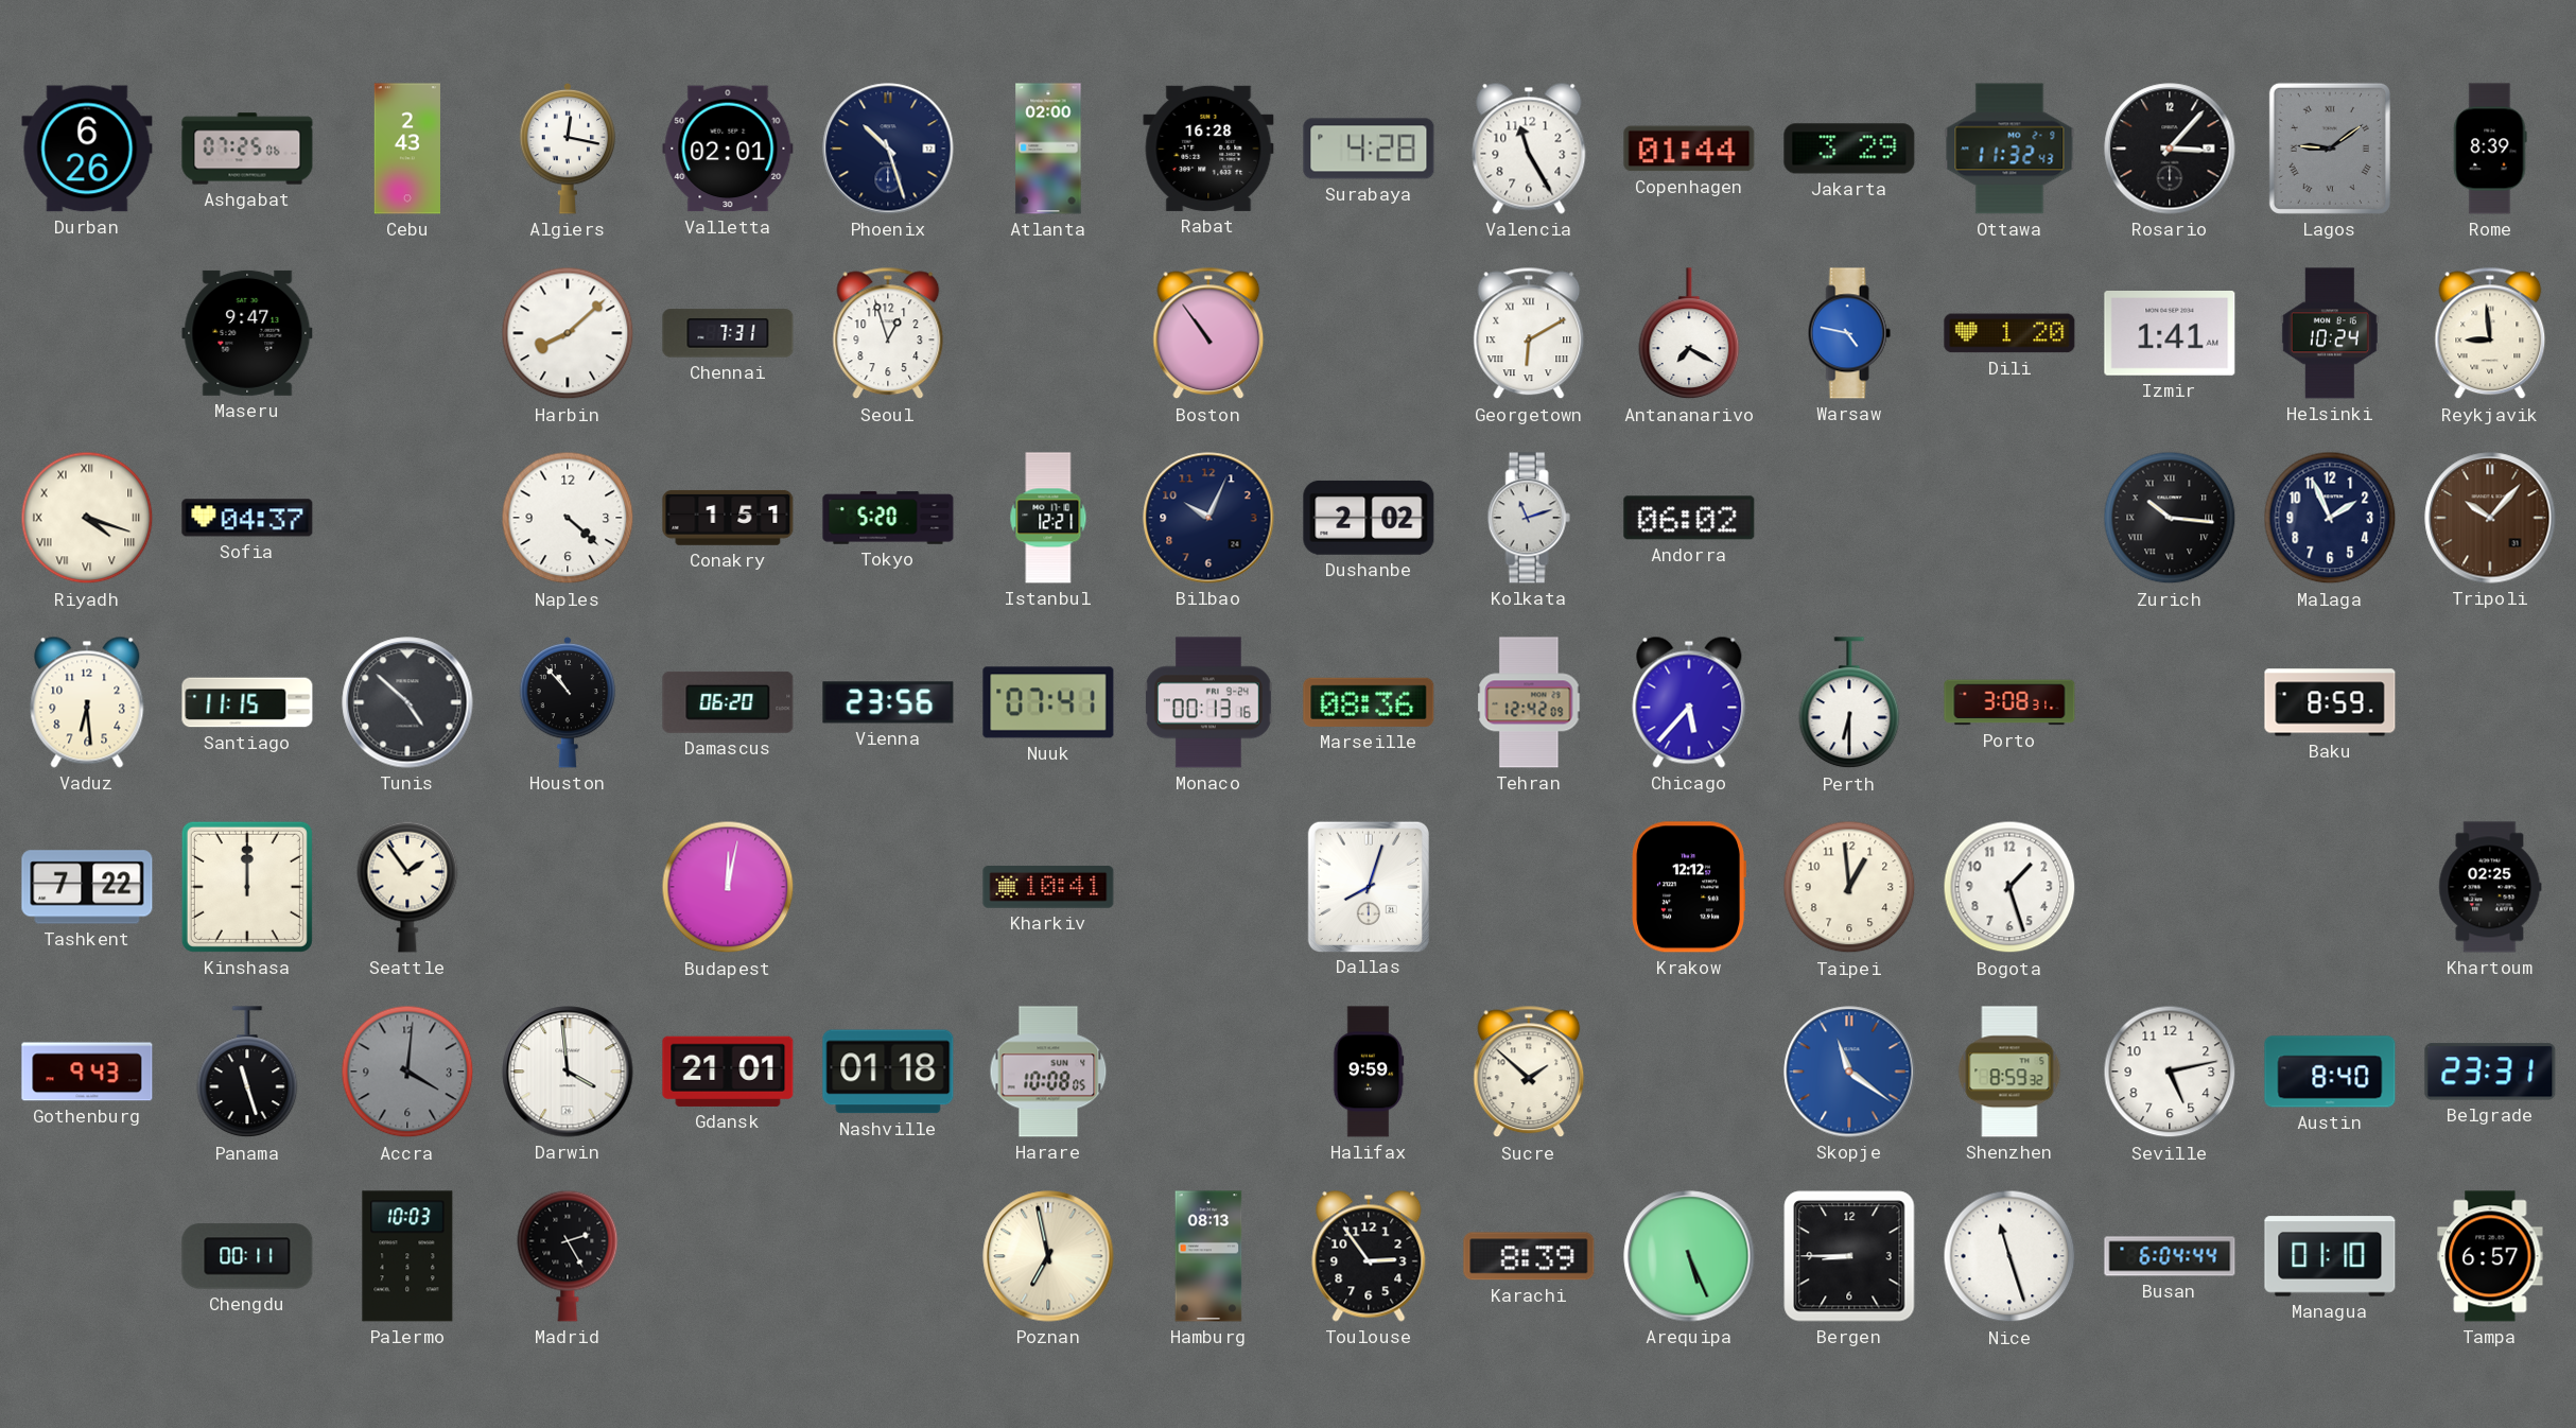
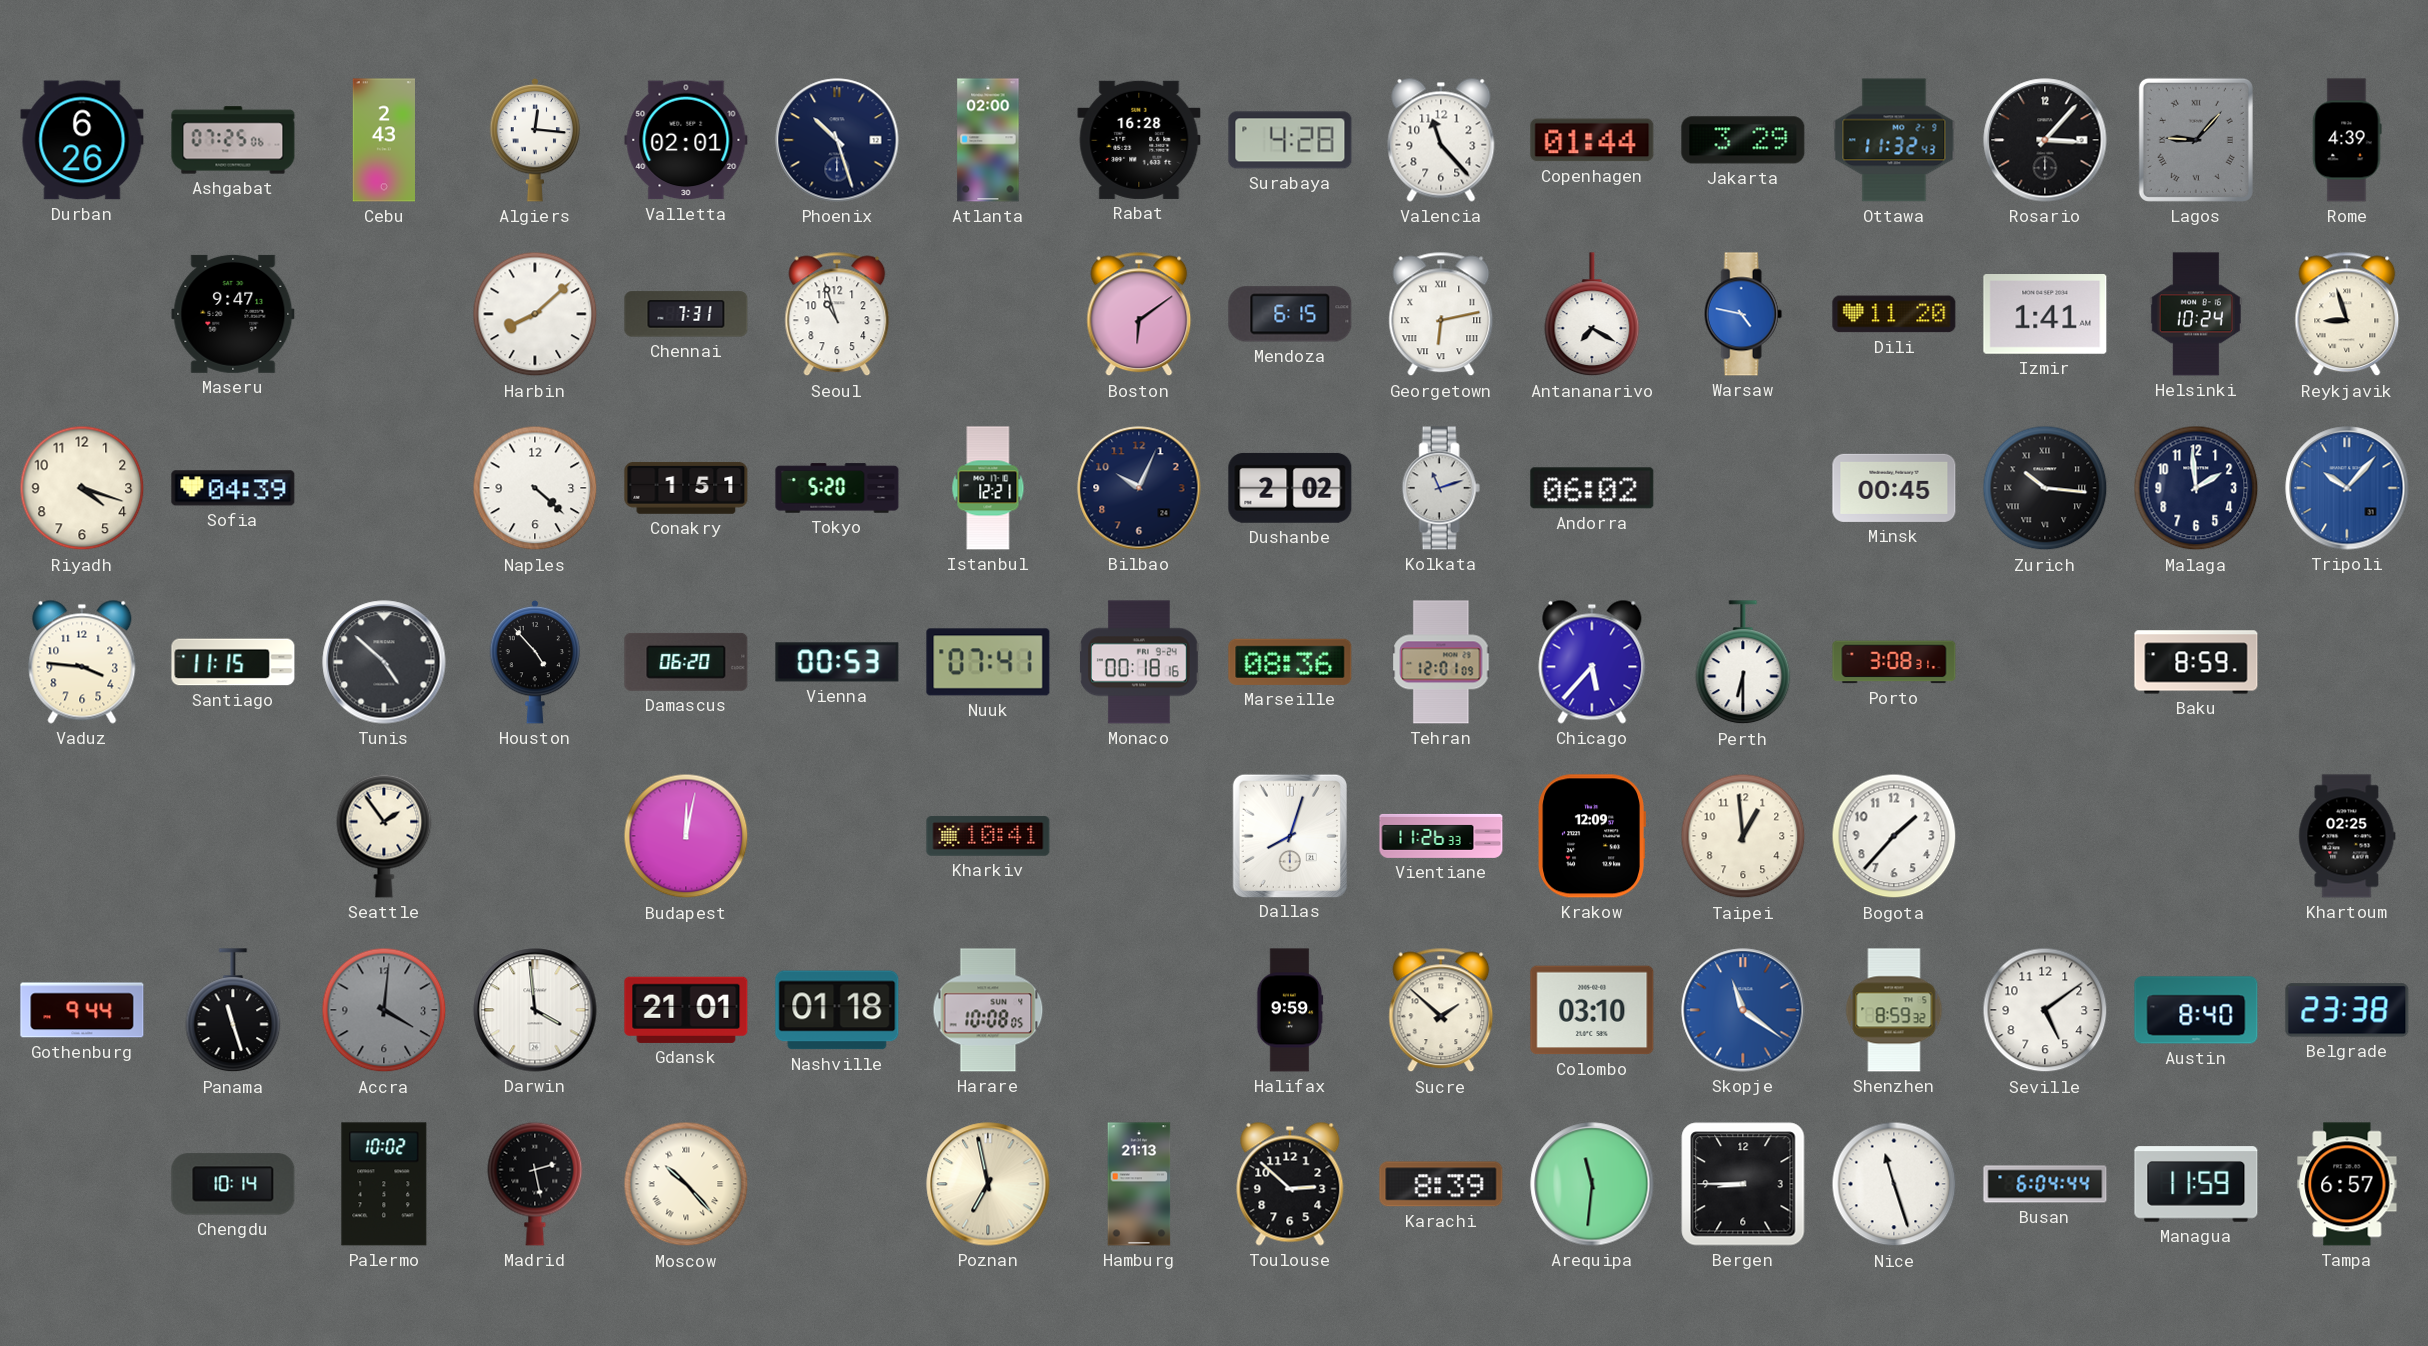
Algiers: 12:17 -> 12:16 (535, 140)
Valencia: 11:25 -> 11:23 (1441, 140)
Lagos: 9:09 -> 9:07 (2196, 140)
Rome: 8:39 -> 4:39 (2347, 140)
Seoul: 12:57 -> 10:57 (837, 314)
Boston: 10:54 -> 6:09 (1139, 314)
Mendoza: none -> 6:15 (1290, 314)
Georgetown: 6:10 -> 6:13 (1441, 314)
Dili: 1:20 -> 11:20 (1894, 314)
Reykjavik: 8:59 -> 8:57 (2347, 314)
Riyadh numerals: Roman -> Arabic (82, 488)
Sofia: 04:37 -> 04:39 (233, 488)
Minsk: none -> 00:45 (1894, 488)
Malaga: 1:56 -> 1:59 (2196, 488)
Tripoli dial: brown -> blue (2347, 488)
Vaduz: 6:29 -> 3:46 (82, 662)
Houston: 10:53 -> 4:53 (535, 662)
Vienna: 23:56 -> 00:53 (837, 662)
Monaco: 00:13 -> 00:18 (1140, 662)
Tehran: 12:42 -> 12:01 (1441, 662)
Tashkent: 7:22 -> none (87, 887)
Kinshasa: 12:00 -> none (247, 887)
Vientiane: none -> 11:26 (1441, 836)
Krakow: 12:12 -> 12:09 (1591, 836)
Bogota: 1:27 -> 1:37 (1894, 836)
Gothenburg: 9:43 -> 9:44 (82, 1010)
Colombo: none -> 03:10 (1592, 1010)
Seville: 5:13 -> 5:09 (2045, 1010)
Belgrade: 23:31 -> 23:38 (2347, 1010)
Chengdu: 00:11 -> 10:14 (233, 1184)
Palermo: 10:03 -> 10:02 (384, 1184)
Madrid: 2:25 -> 2:28 (535, 1184)
Moscow: none -> 10:23 (686, 1184)
Hamburg: 08:13 -> 21:13 (1139, 1184)
Toulouse: 2:54 -> 2:52 (1290, 1184)
Arequipa: 5:26 -> 11:31 (1592, 1184)
Managua: 01:10 -> 11:59 (2196, 1184)
